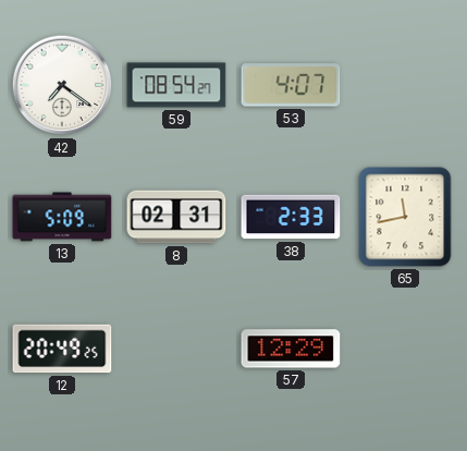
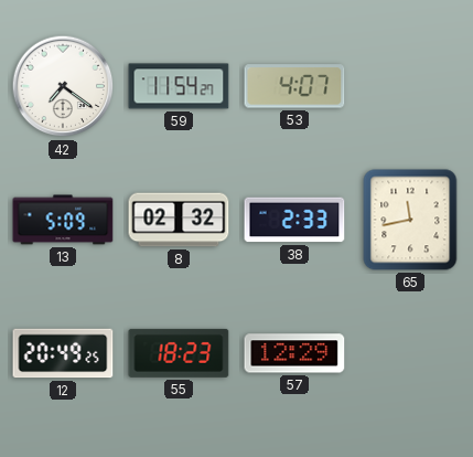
59: 08:54 -> 11:54 (179, 86)
8: 02:31 -> 02:32 (179, 220)
55: none -> 18:23 (179, 353)
